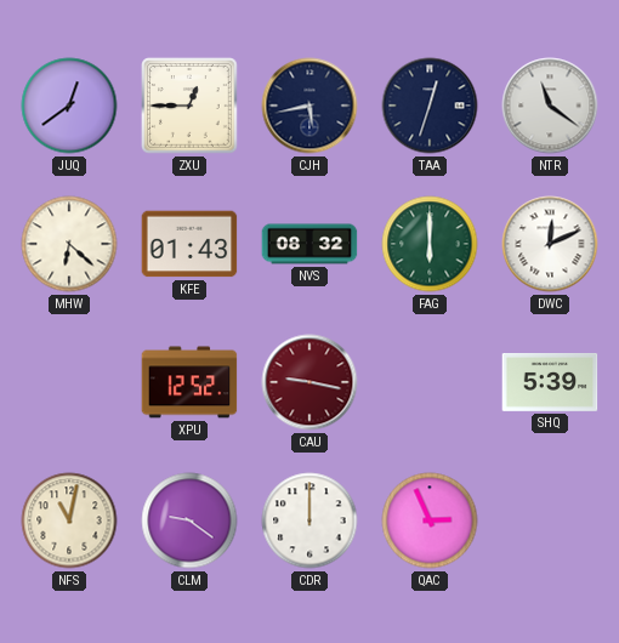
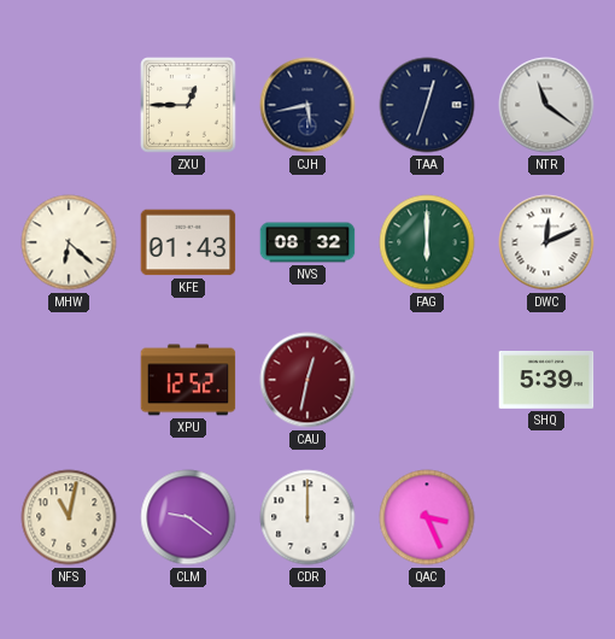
JUQ: 12:39 -> none (69, 106)
CAU: 9:17 -> 12:32 (307, 380)
QAC: 2:56 -> 3:26 (427, 517)
